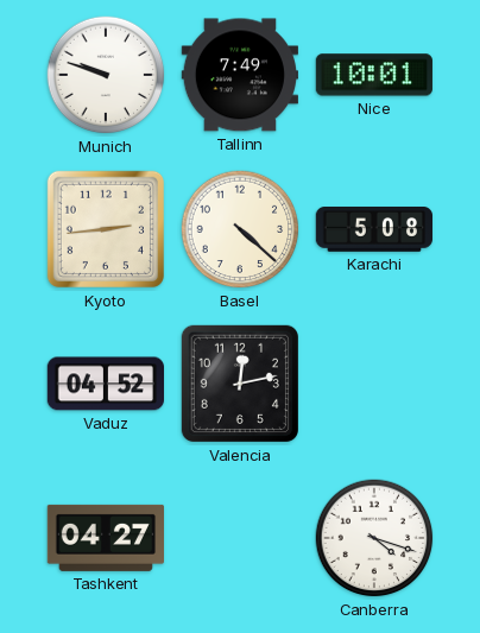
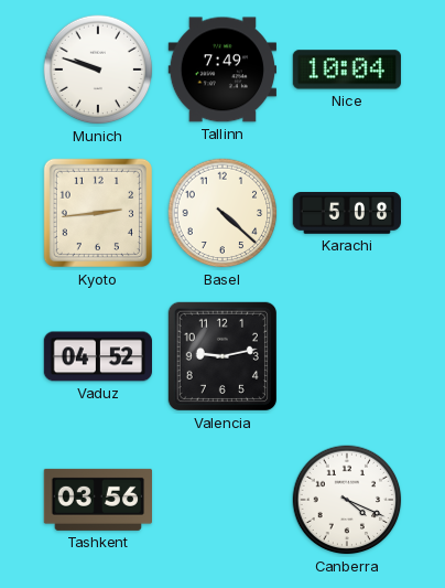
Nice: 10:01 -> 10:04 (347, 70)
Valencia: 12:13 -> 9:13 (223, 356)
Tashkent: 04:27 -> 03:56 (97, 500)
Canberra: 4:18 -> 4:19 (347, 500)
